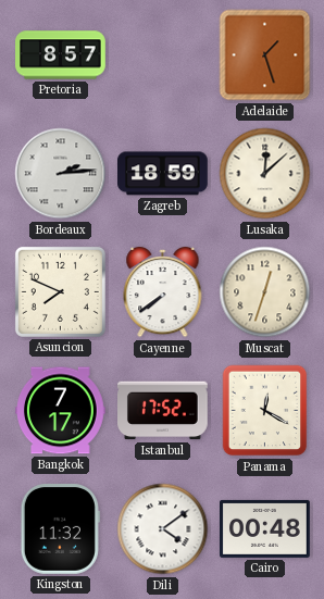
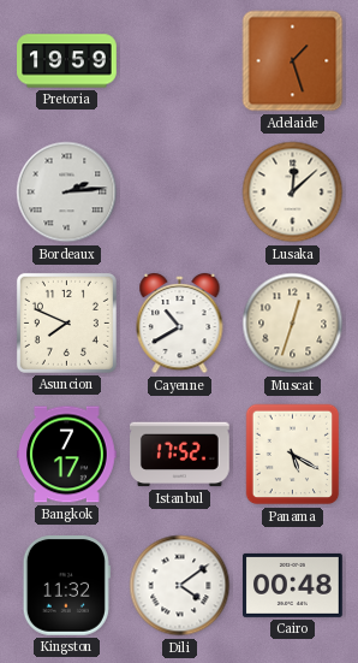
Pretoria: 8:57 -> 19:59 (67, 61)
Zagreb: 18:59 -> none (163, 174)
Cayenne: 7:39 -> 10:40 (180, 324)
Panama: 12:20 -> 5:20 (293, 455)
